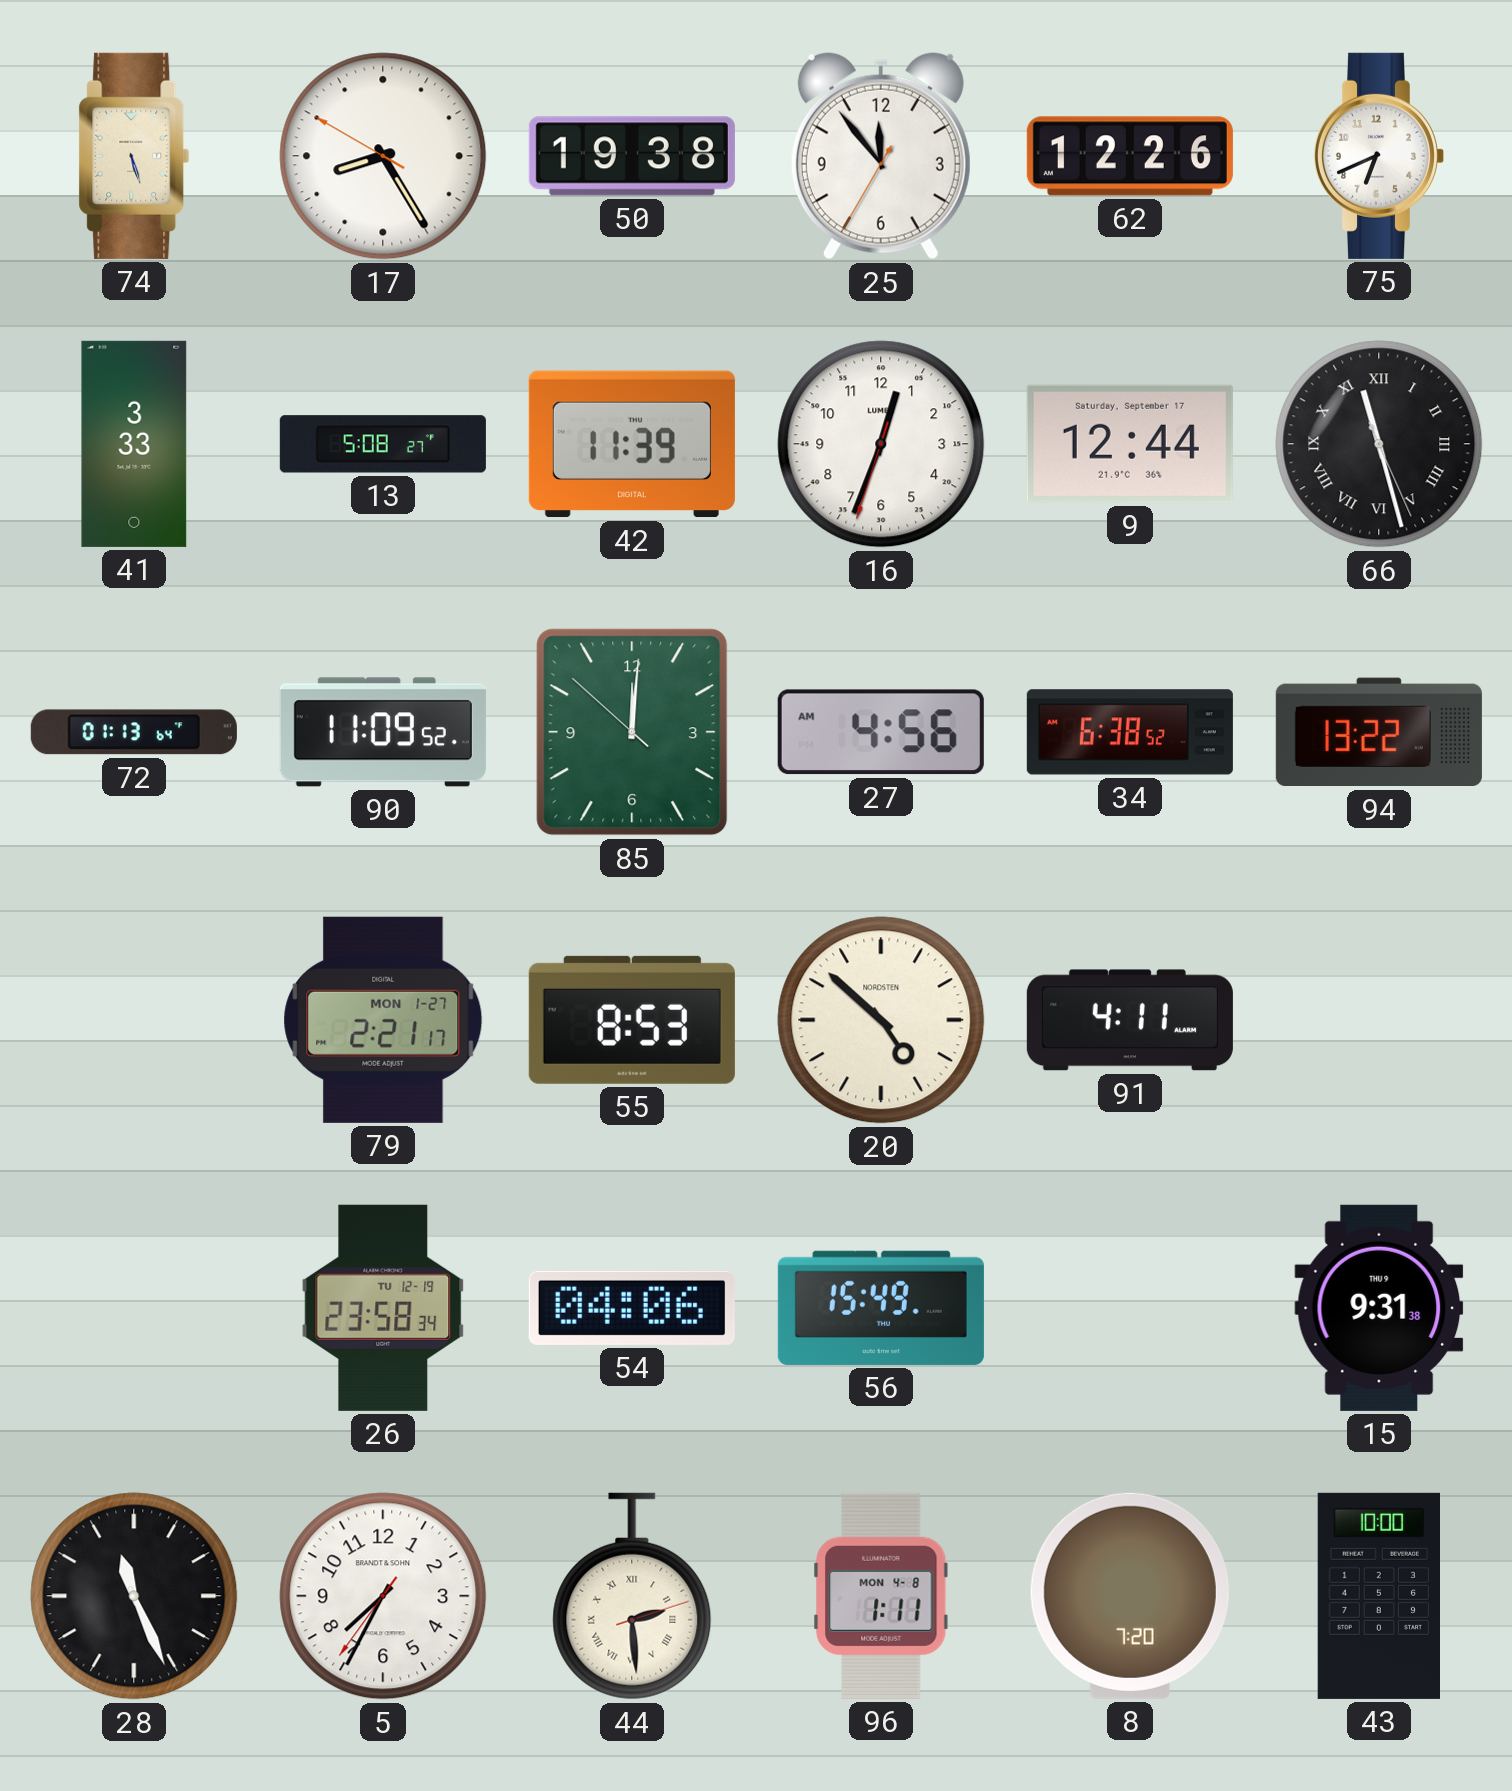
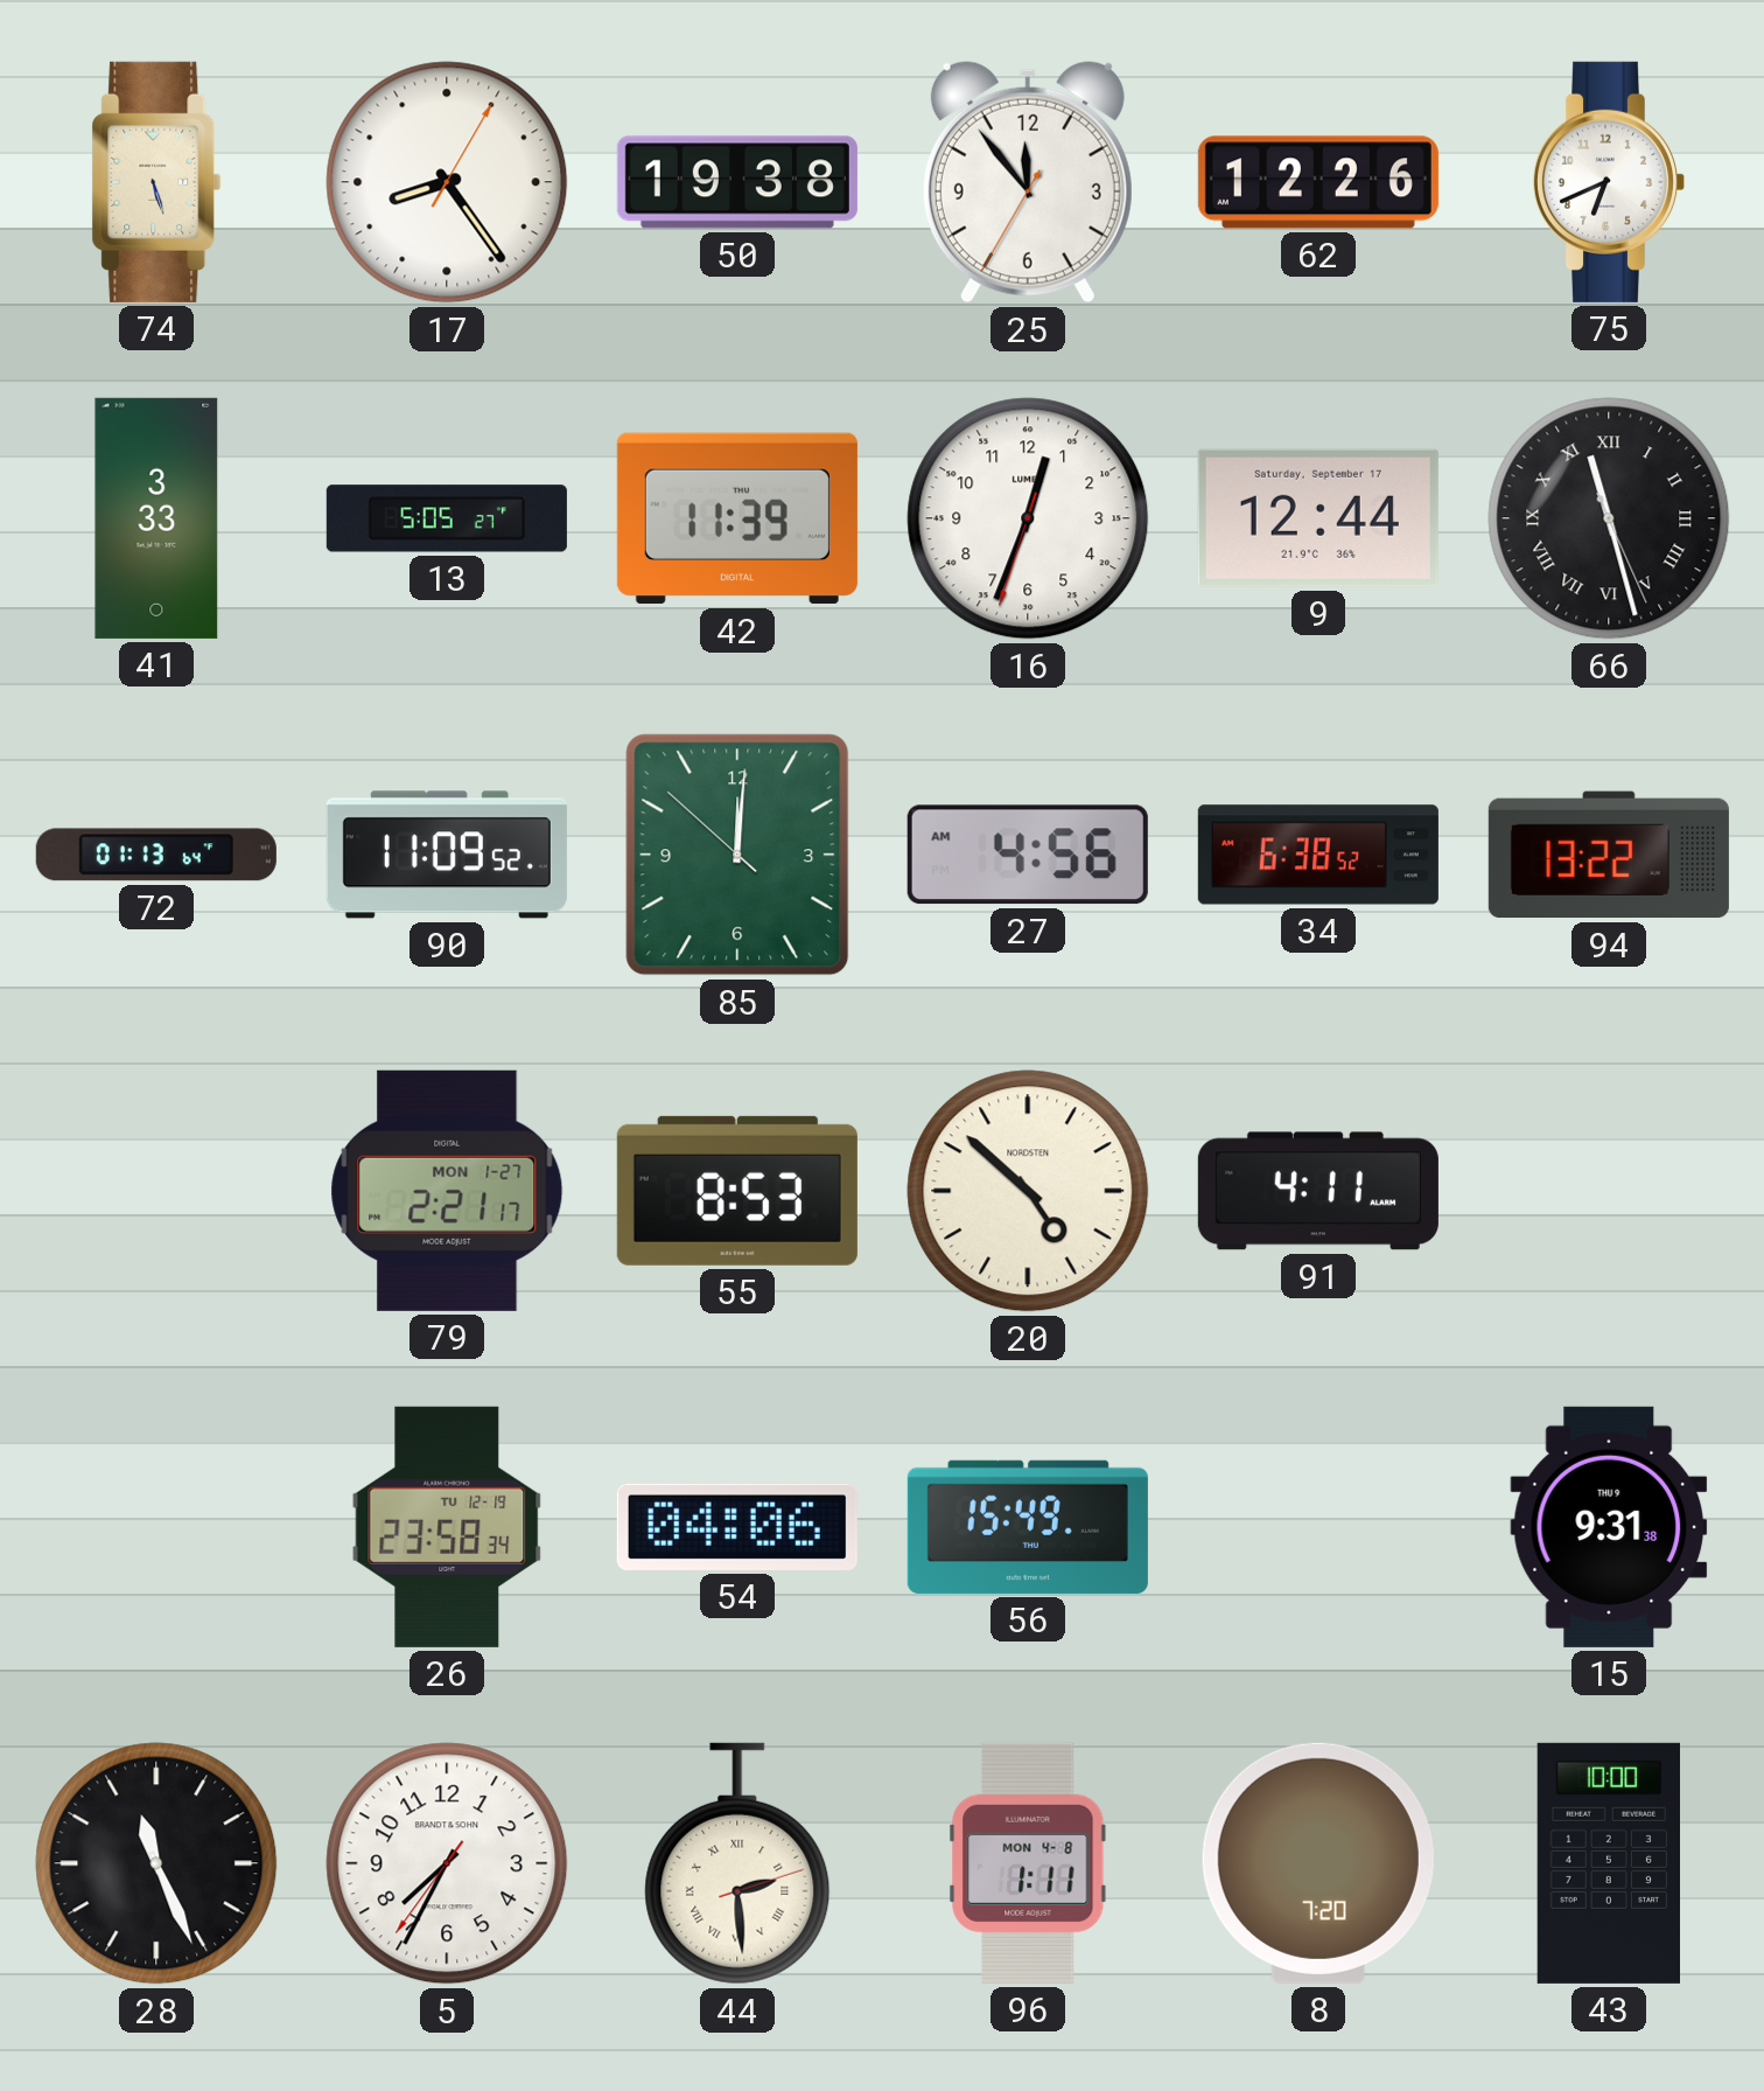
17: 8:24:50 -> 8:24:05 (447, 182)
13: 5:08 -> 5:05 (447, 518)
